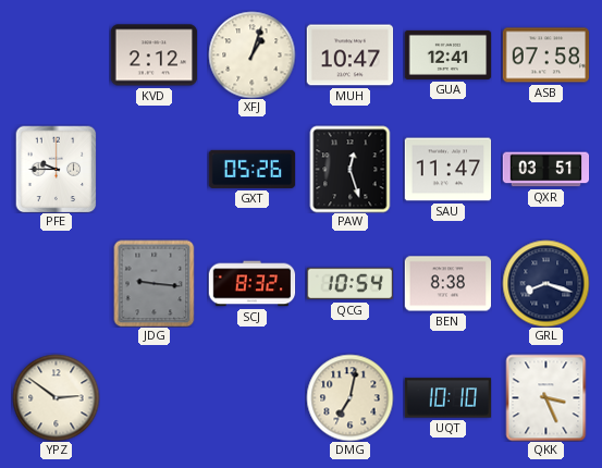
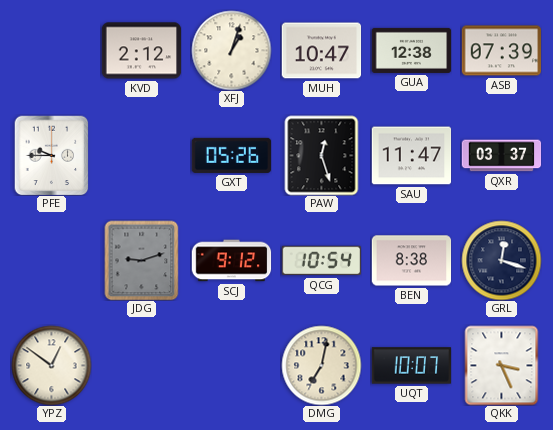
GUA: 12:41 -> 12:38 (411, 50)
ASB: 07:58 -> 07:39 (501, 51)
QXR: 03:51 -> 03:37 (501, 156)
JDG: 9:16 -> 9:12 (142, 260)
SCJ: 8:32 -> 9:12 (231, 261)
GRL: 8:18 -> 12:18 (501, 260)
YPZ: 2:51 -> 12:51 (51, 365)
UQT: 10:10 -> 10:07 (411, 366)
